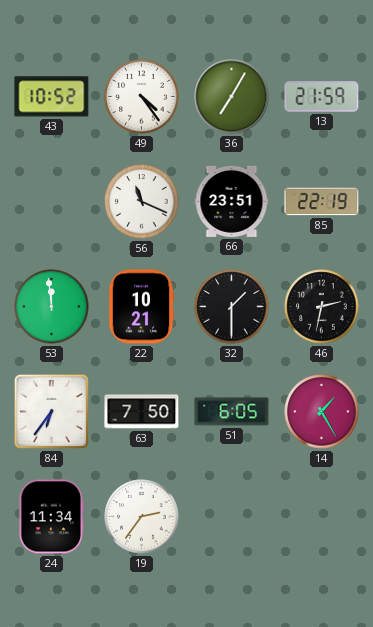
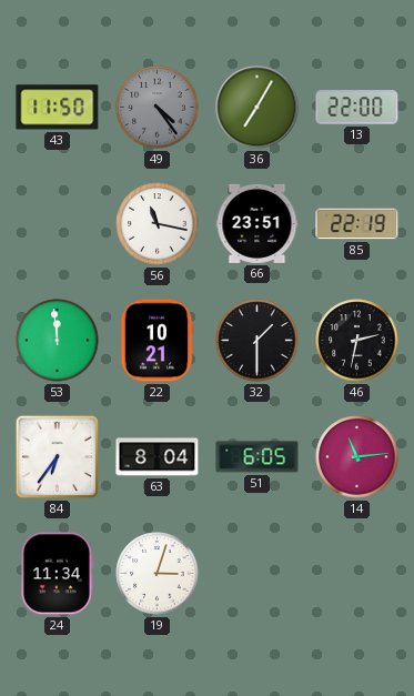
43: 10:52 -> 11:50 (58, 108)
49 dial: white -> grey (158, 108)
13: 21:59 -> 22:00 (357, 108)
56: 11:19 -> 11:17 (158, 224)
63: 7:50 -> 8:04 (158, 457)
14: 1:25 -> 11:14 (357, 457)
19: 2:36 -> 3:03 (158, 574)
